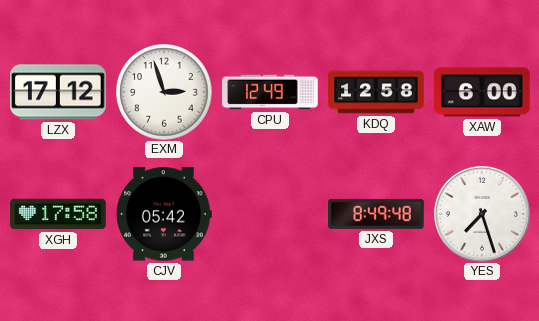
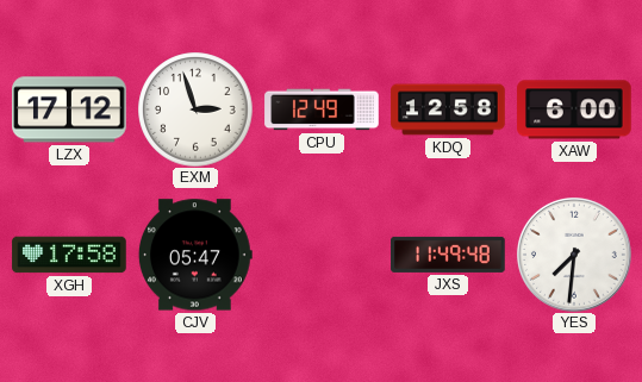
CJV: 05:42 -> 05:47 (197, 255)
JXS: 8:49 -> 11:49 (448, 255)
YES: 7:27 -> 7:31 (574, 255)
